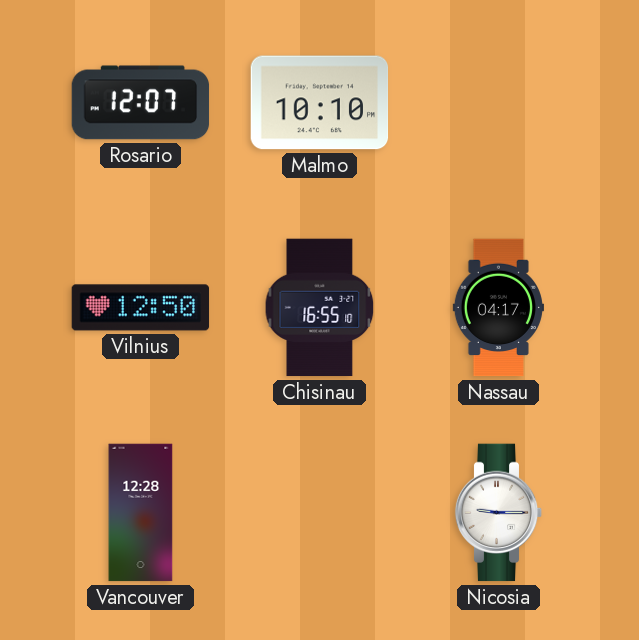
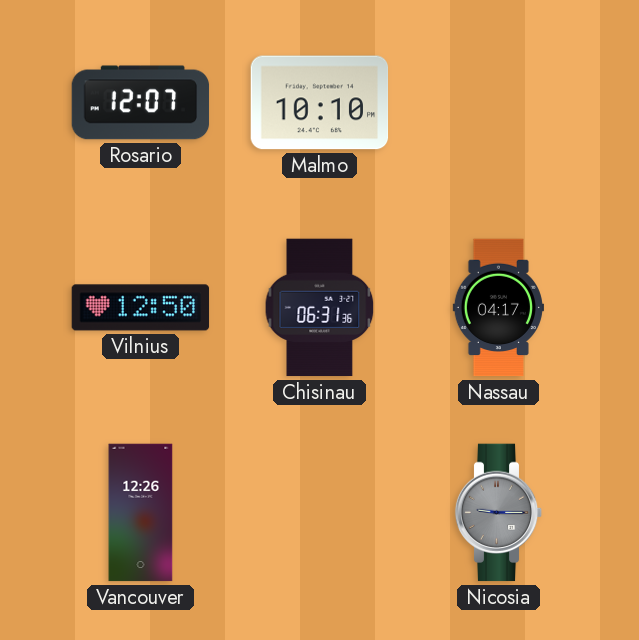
Chisinau: 16:55 -> 06:31 (320, 308)
Vancouver: 12:28 -> 12:26 (141, 513)
Nicosia dial: white -> grey (499, 513)
